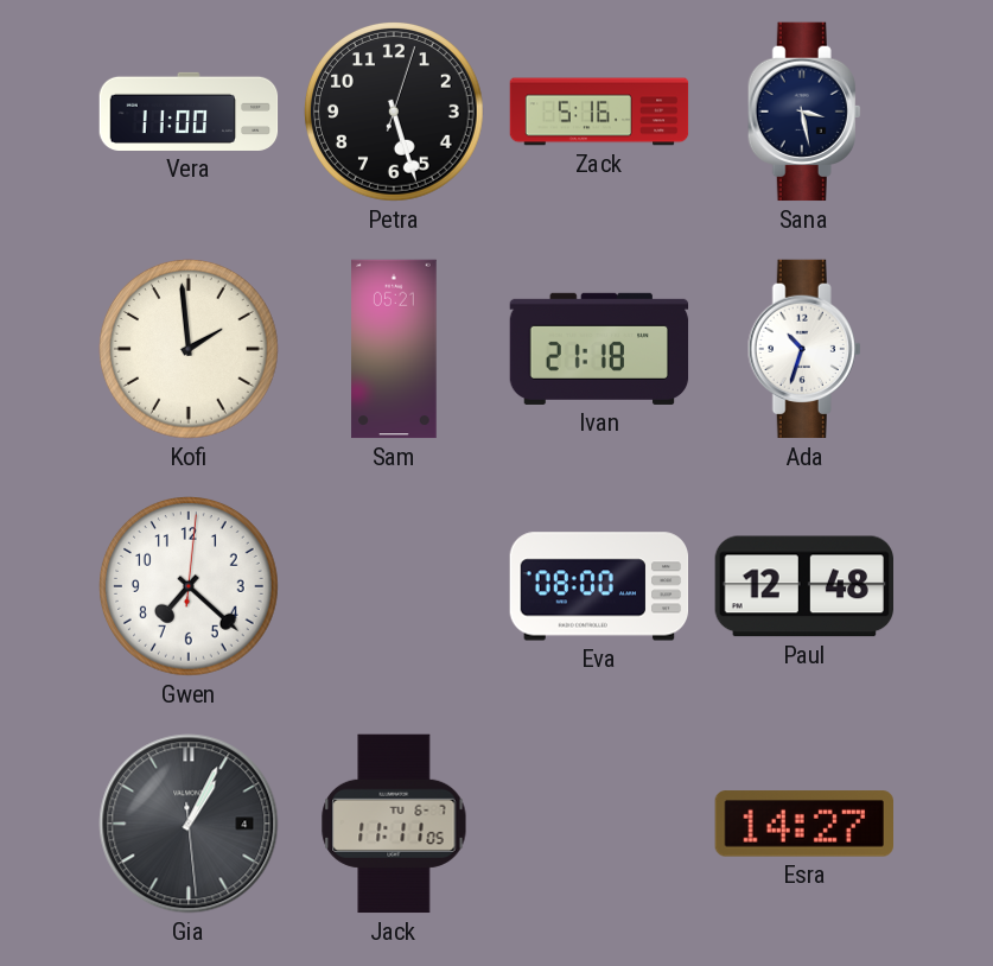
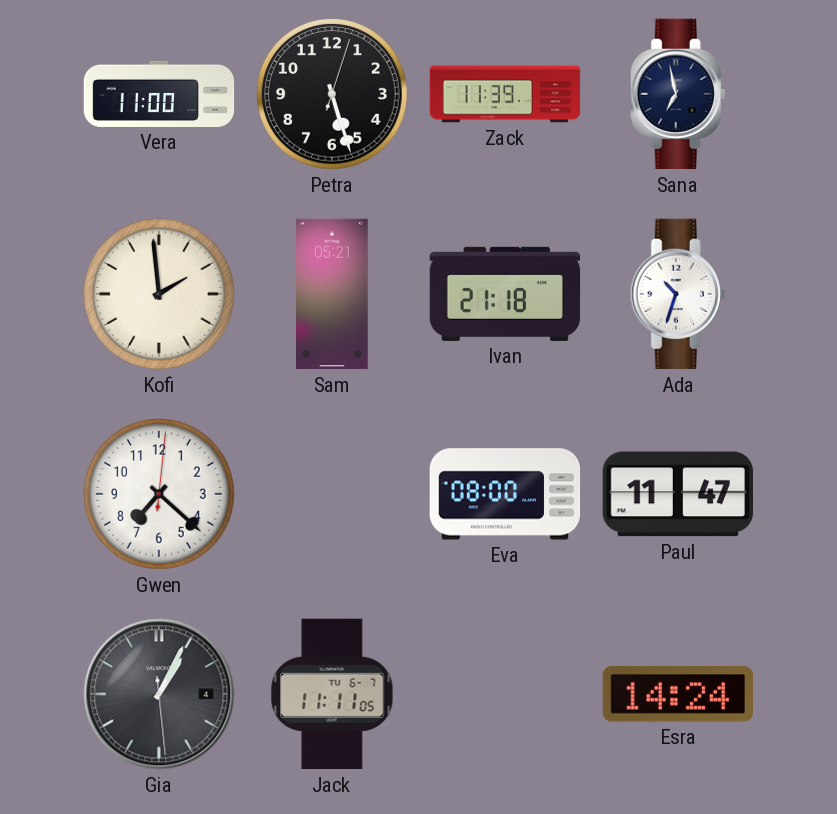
Zack: 5:16 -> 11:39 (505, 94)
Sana: 3:28 -> 6:58 (678, 94)
Paul: 12:48 -> 11:47 (677, 494)
Esra: 14:27 -> 14:24 (677, 694)
